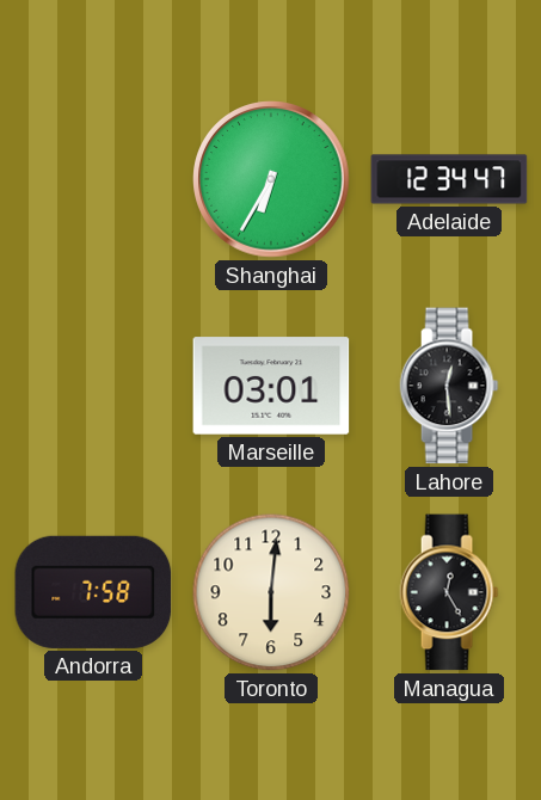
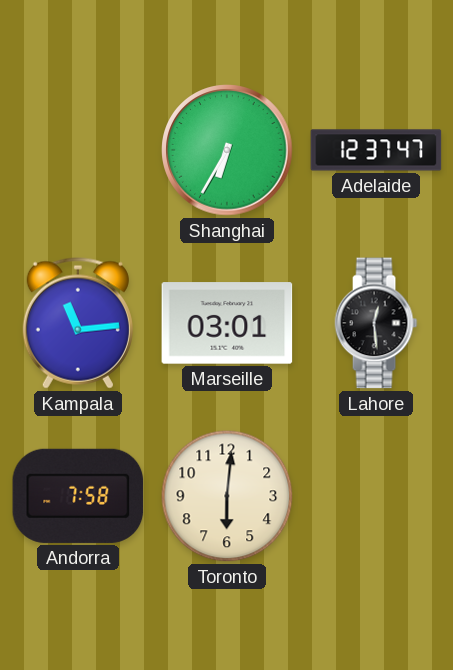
Adelaide: 12:34 -> 12:37 (376, 150)
Kampala: none -> 11:14 (78, 323)
Managua: 12:25 -> none (449, 592)
